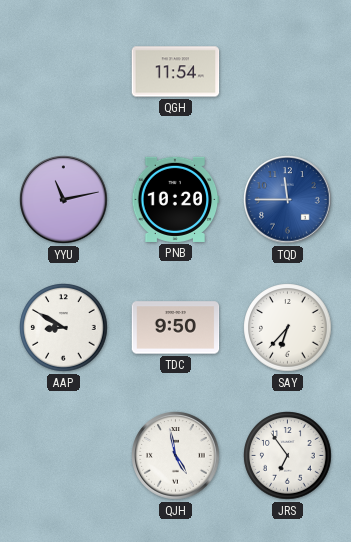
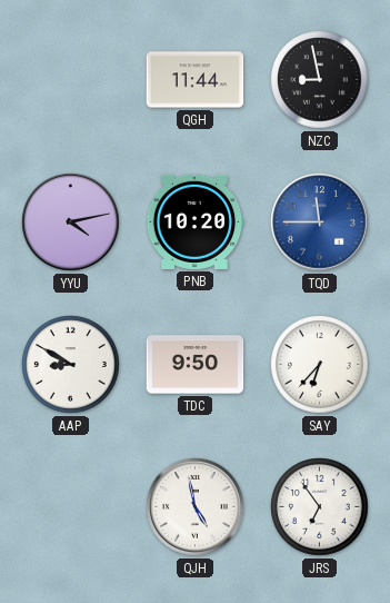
QGH: 11:54 -> 11:44 (196, 80)
NZC: none -> 8:58 (320, 80)
YYU: 11:13 -> 4:13 (71, 223)
